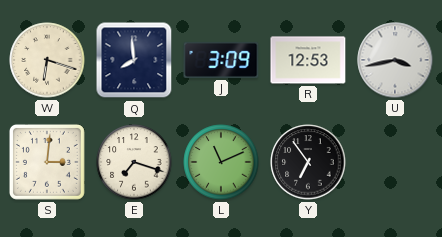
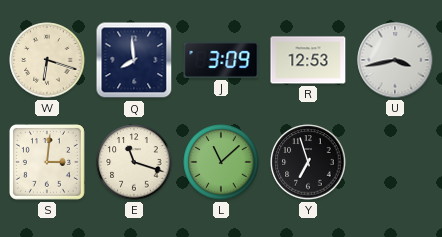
E: 7:18 -> 11:18 (134, 162)
L: 11:11 -> 11:08 (221, 162)
Y: 6:54 -> 6:57 (308, 162)
